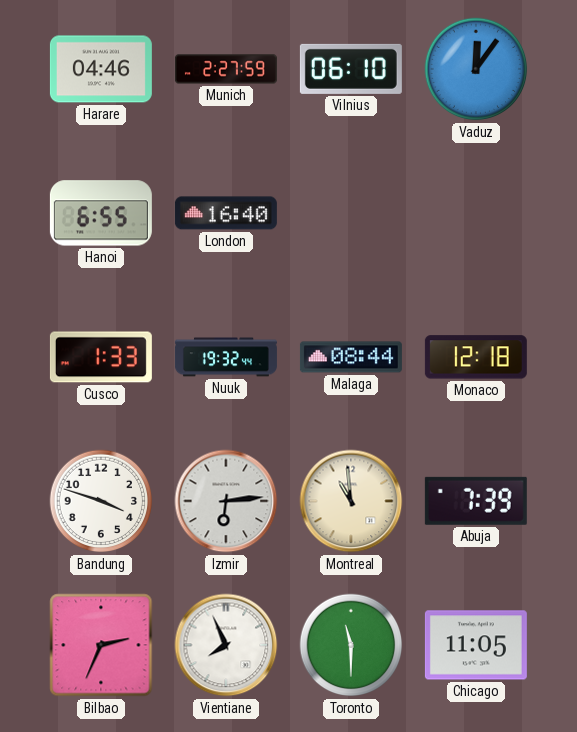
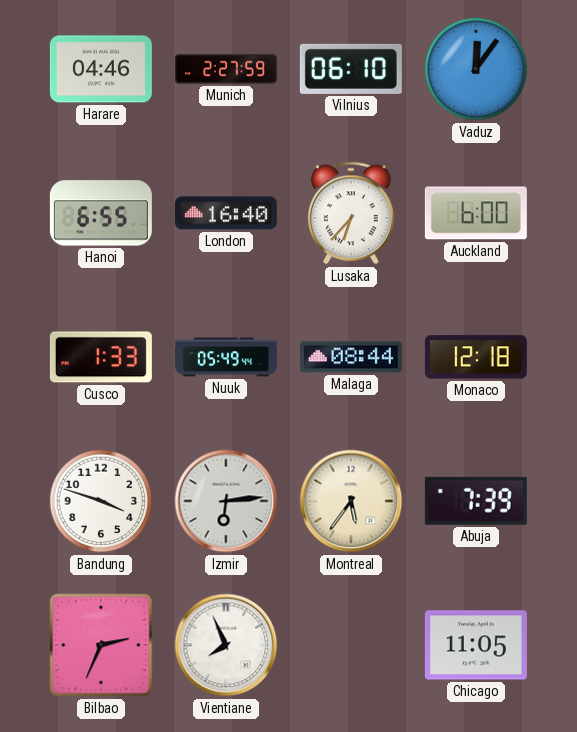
Lusaka: none -> 6:37 (351, 213)
Auckland: none -> 6:00 (476, 213)
Nuuk: 19:32 -> 05:49 (226, 357)
Montreal: 10:59 -> 5:36 (351, 501)
Toronto: 11:30 -> none (351, 645)
